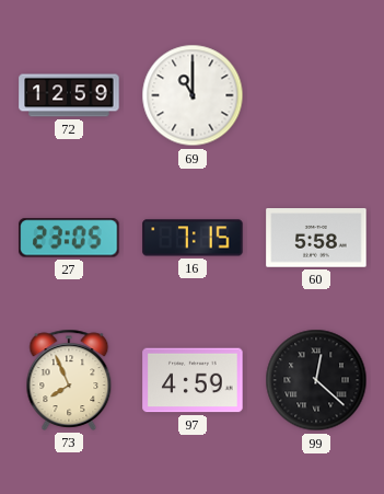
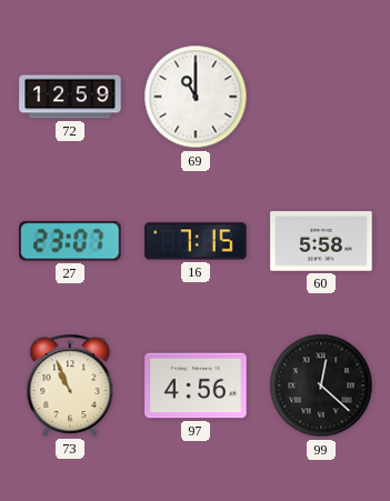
27: 23:05 -> 23:07 (70, 241)
73: 7:56 -> 10:56 (70, 385)
97: 4:59 -> 4:56 (196, 385)
